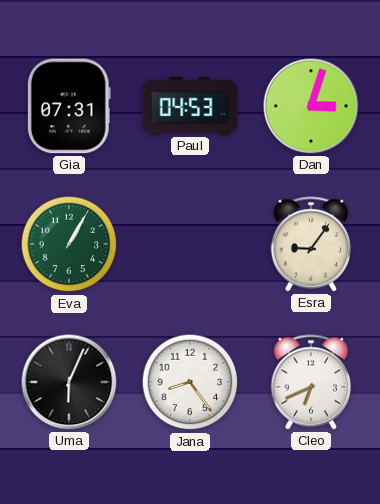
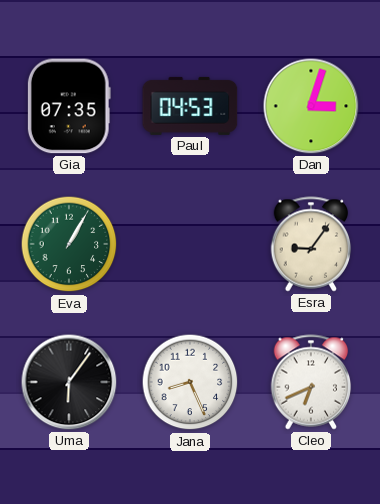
Gia: 07:31 -> 07:35 (69, 106)
Uma: 6:04 -> 6:06 (69, 382)
Jana: 8:24 -> 8:26 (190, 382)
